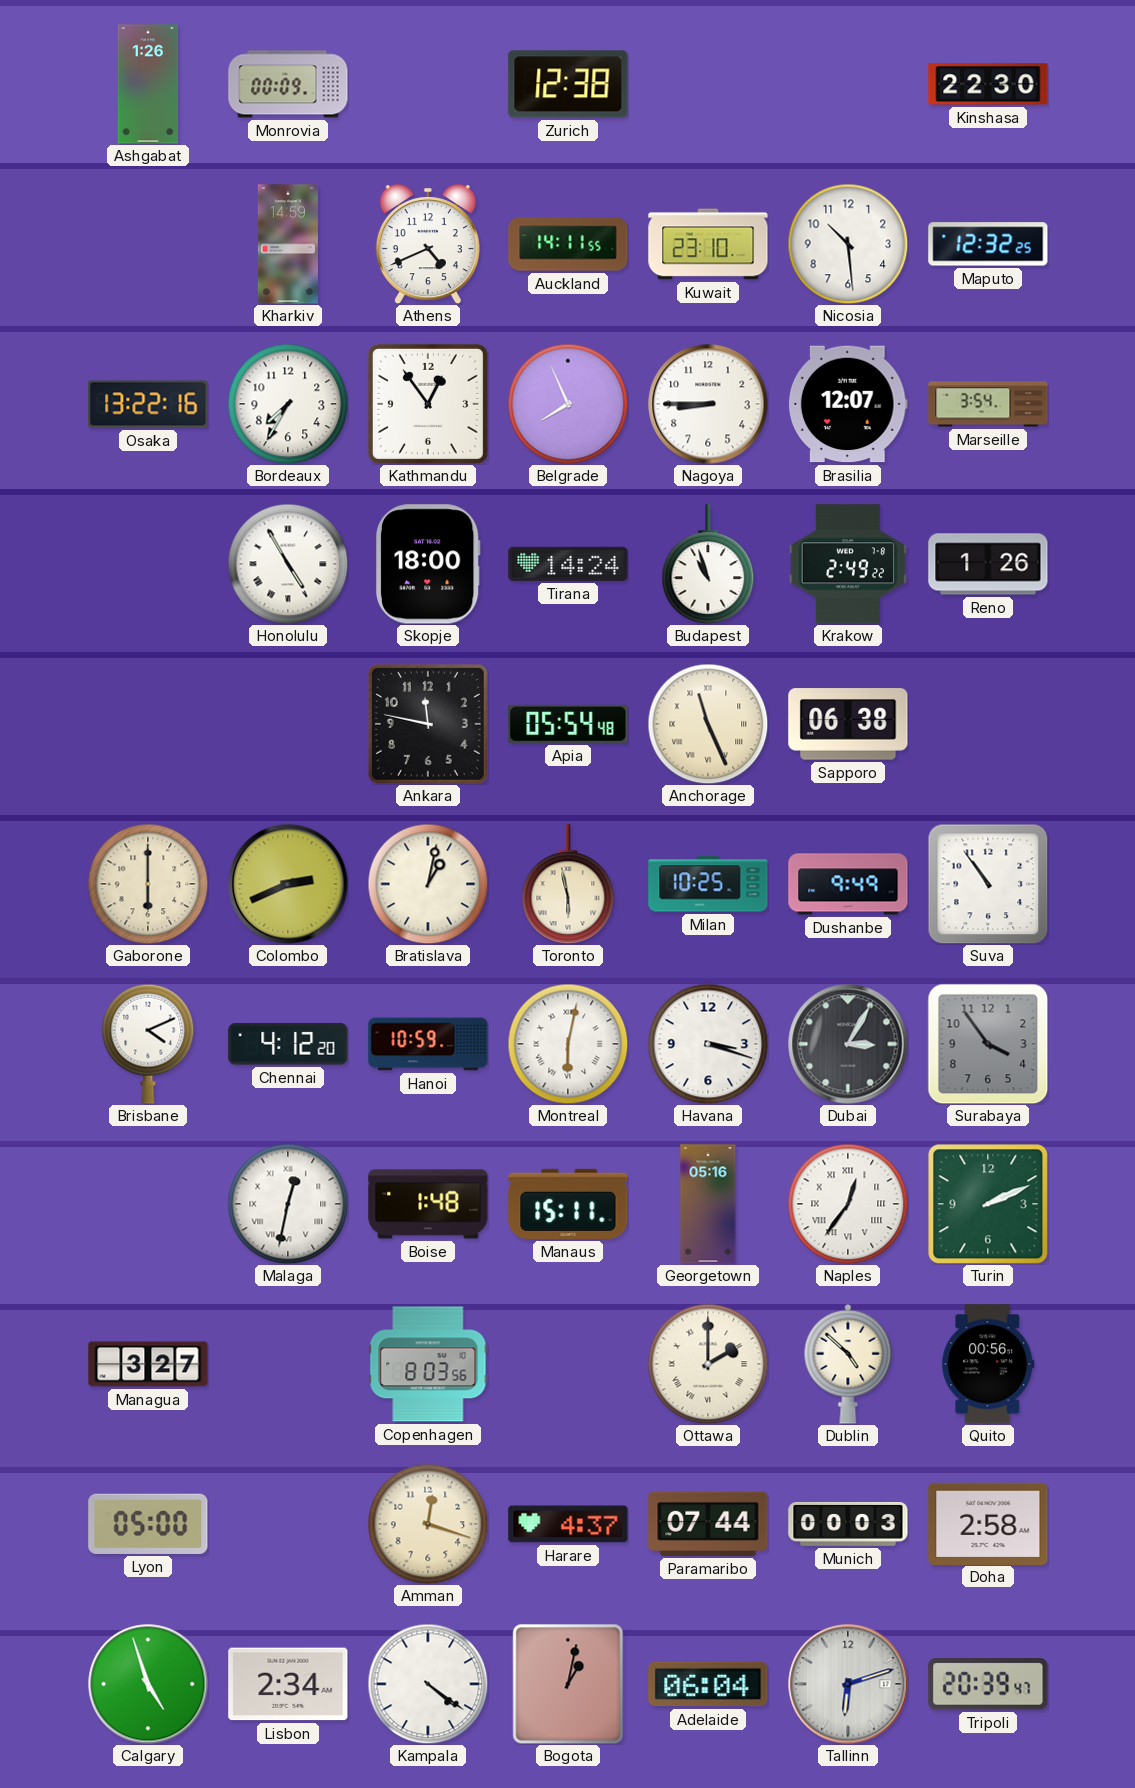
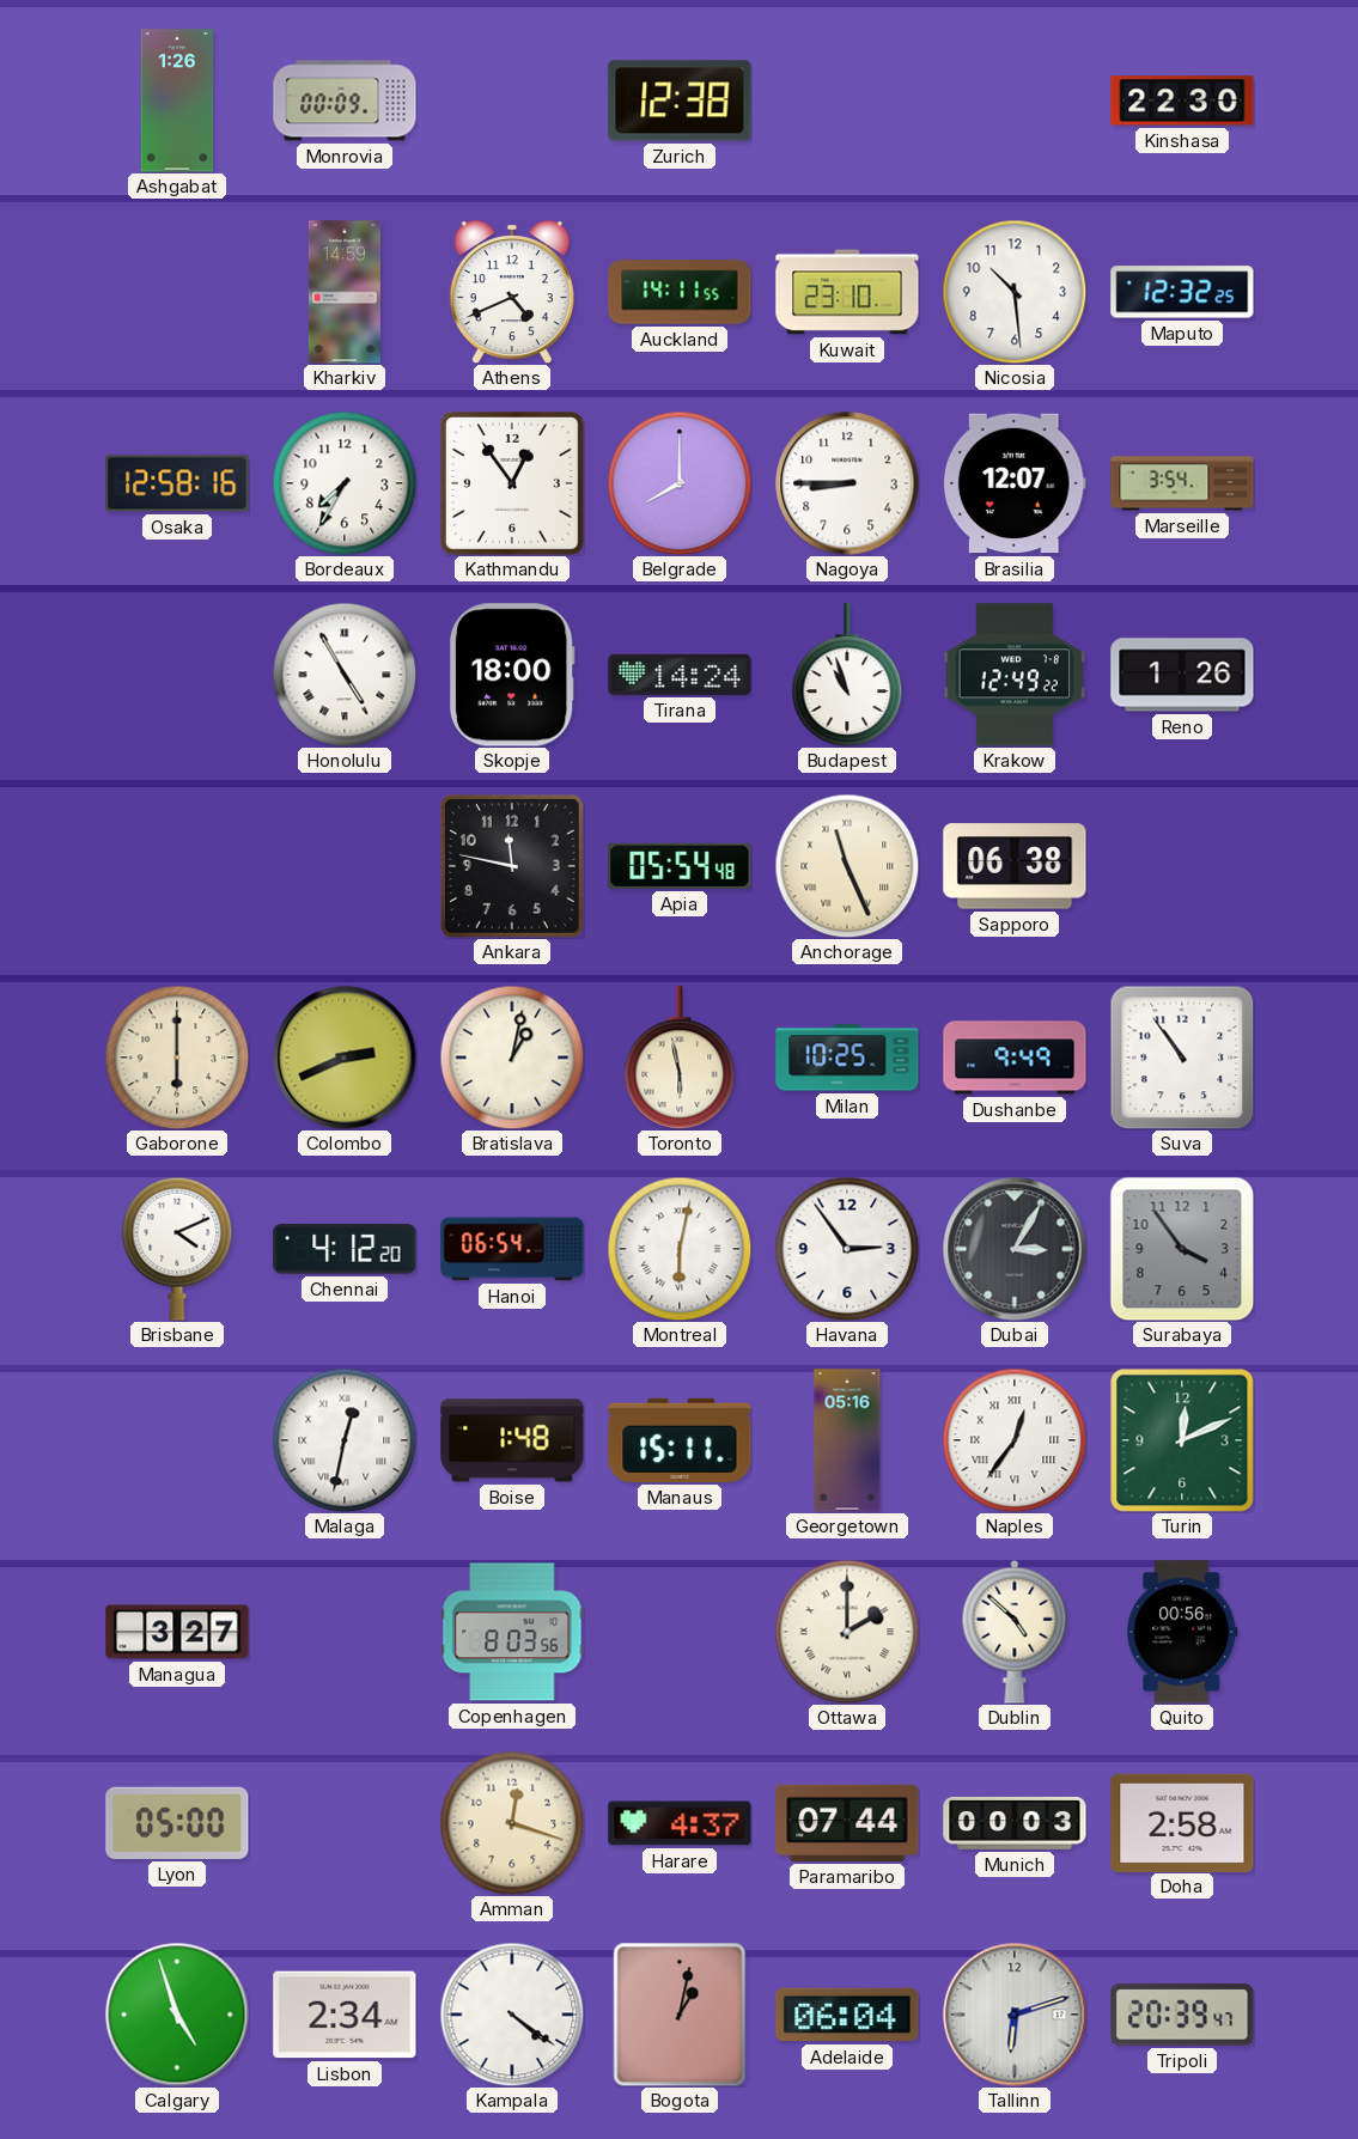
Osaka: 13:22 -> 12:58 (177, 483)
Belgrade: 7:56 -> 8:00 (680, 483)
Krakow: 2:49 -> 12:49 (1015, 675)
Hanoi: 10:59 -> 06:54 (512, 1249)
Havana: 3:18 -> 2:54 (847, 1249)
Turin: 2:11 -> 12:11 (1182, 1440)
